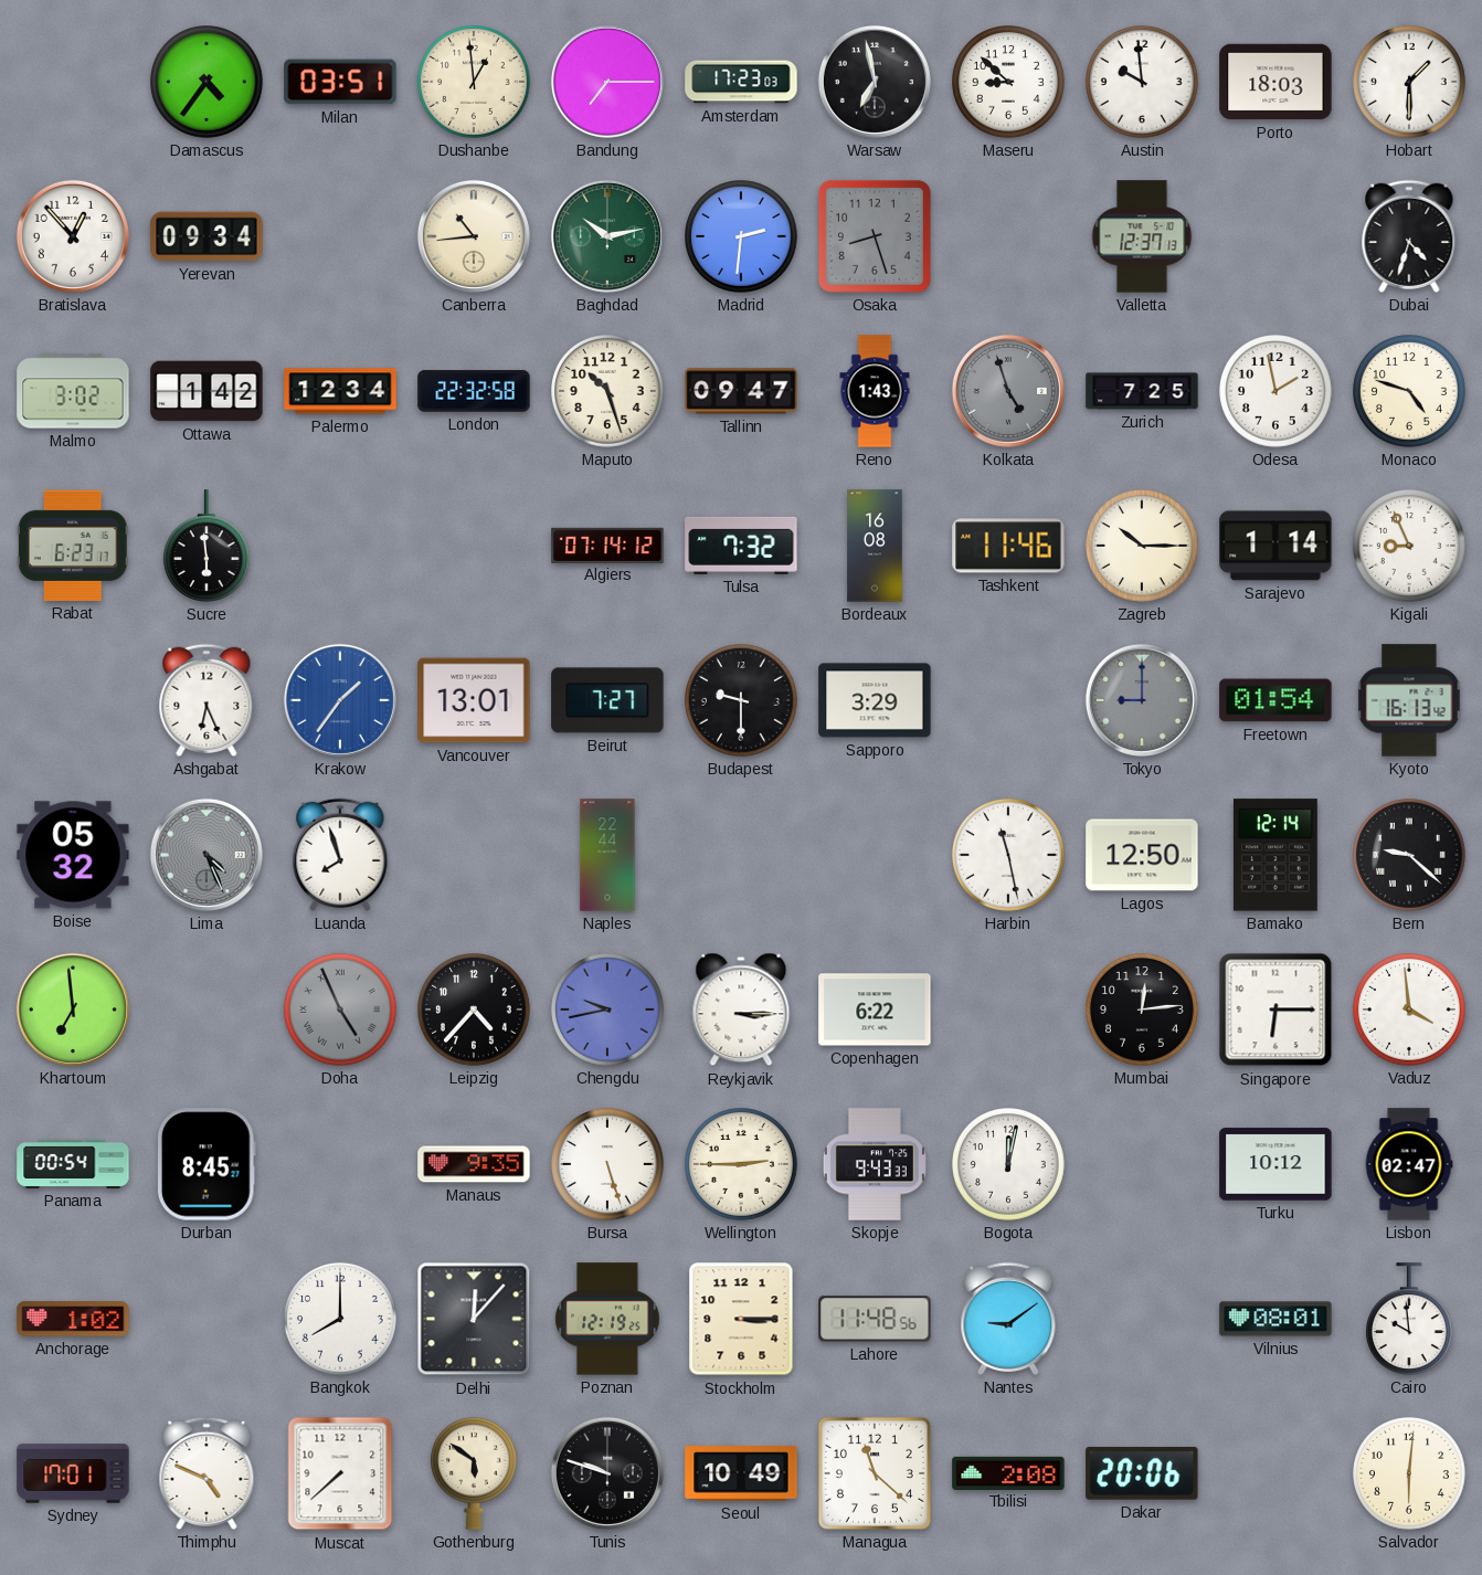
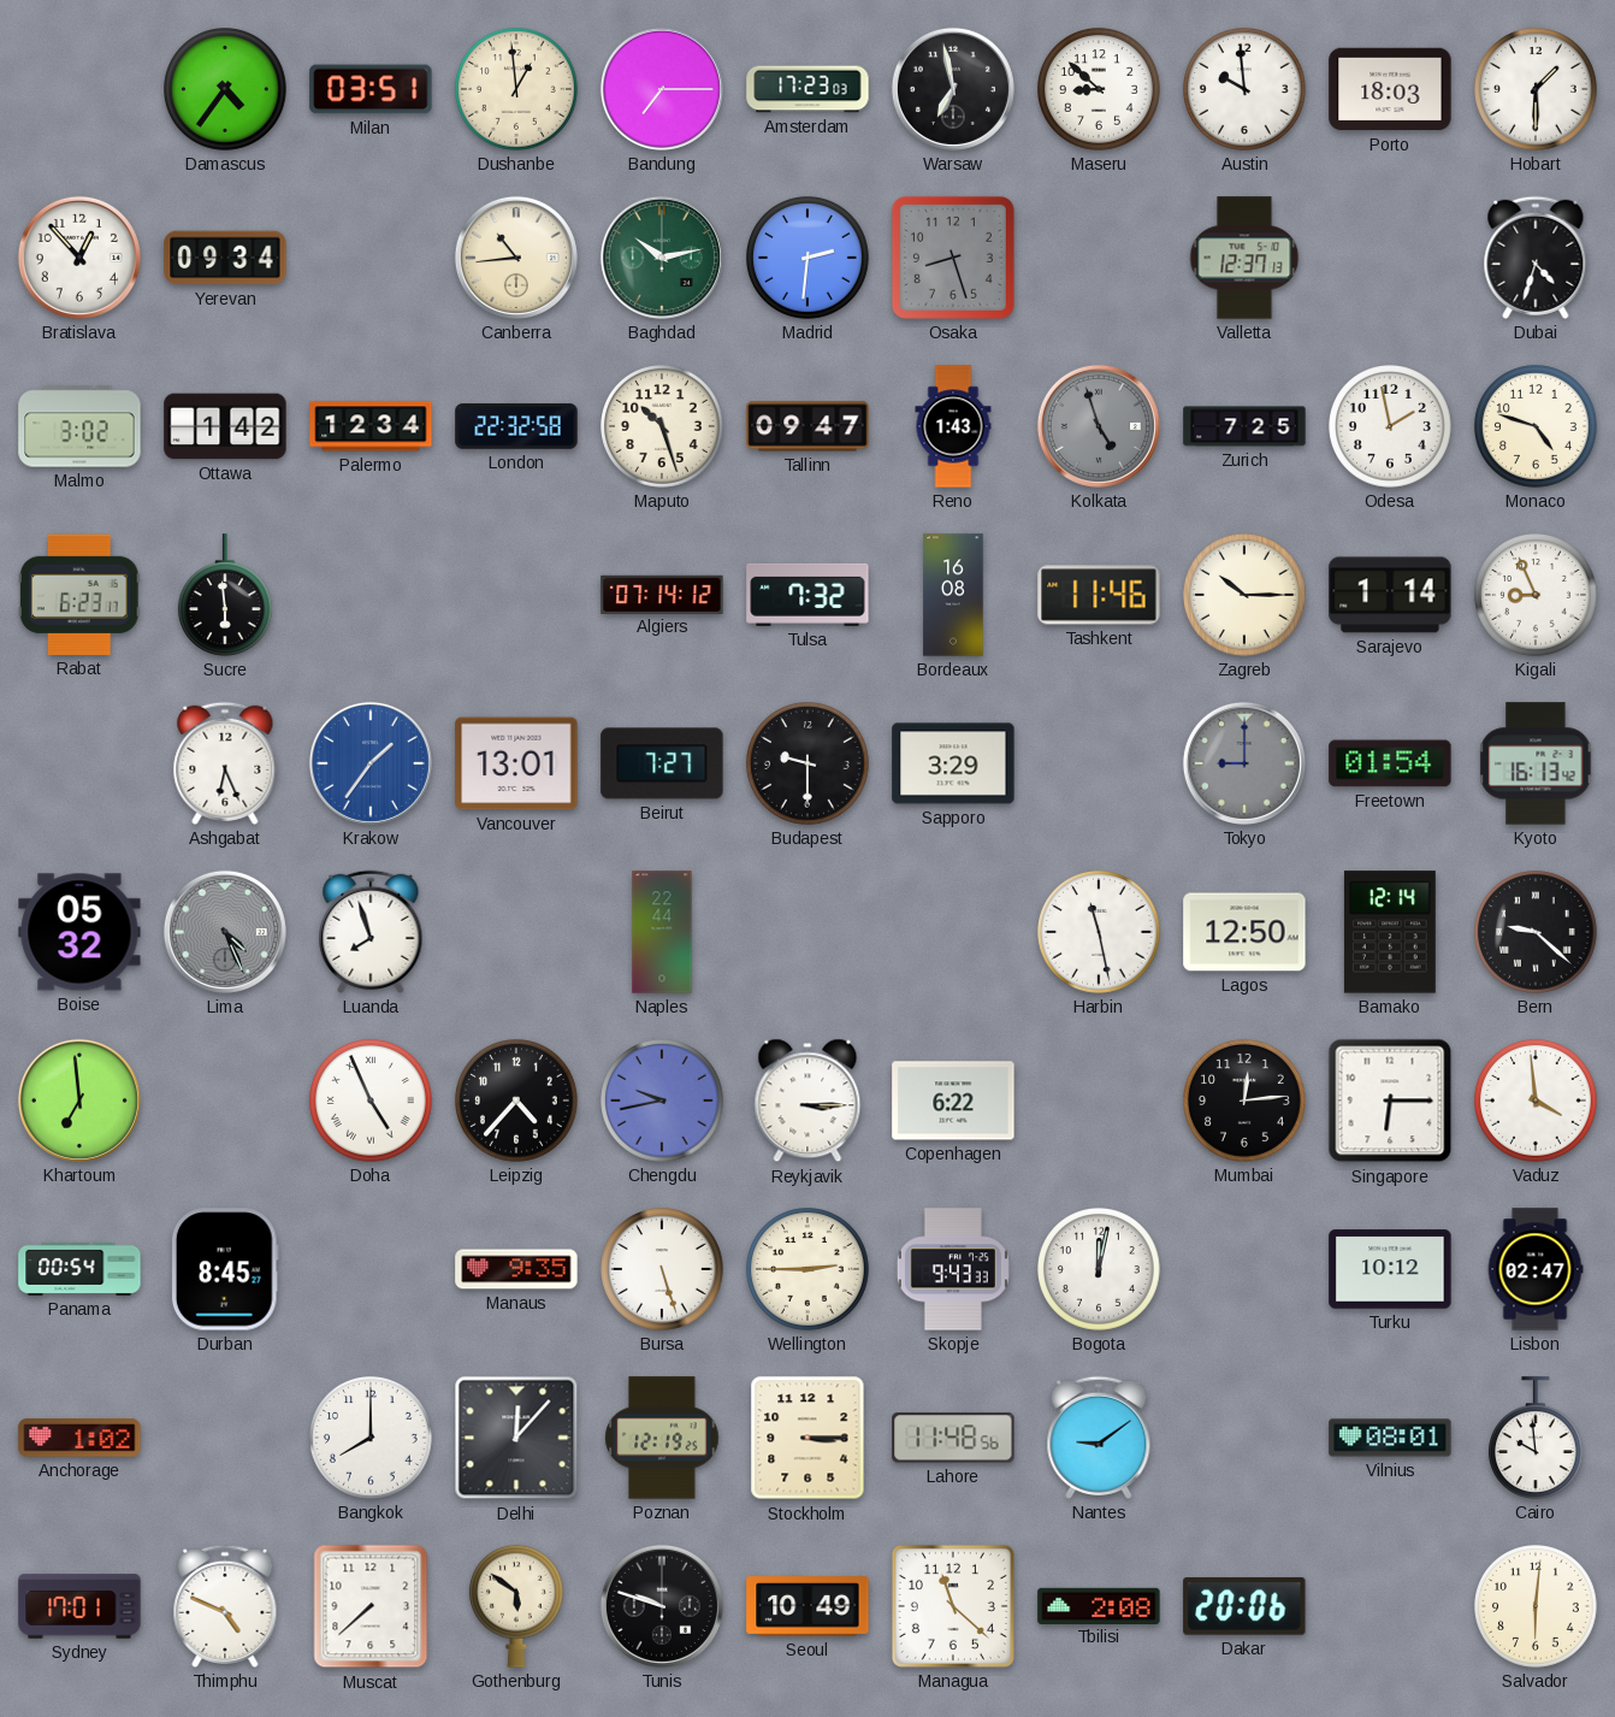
Doha dial: grey -> white (372, 1102)
